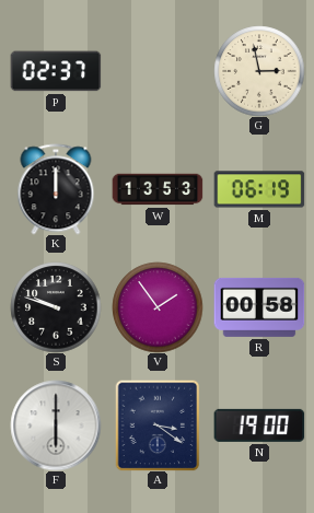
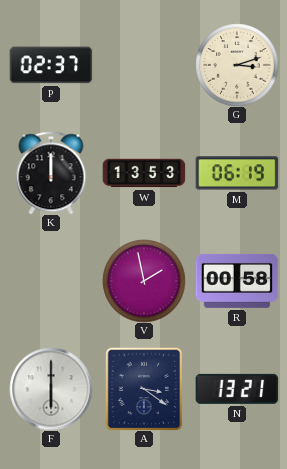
G: 2:58 -> 3:12 (237, 65)
S: 9:48 -> none (56, 307)
V: 1:54 -> 1:58 (144, 281)
N: 19:00 -> 13:21 (237, 389)
